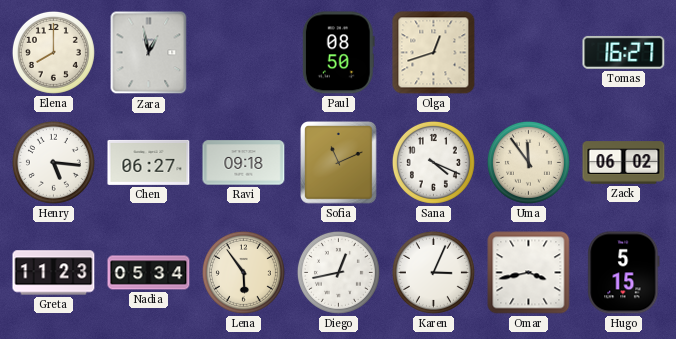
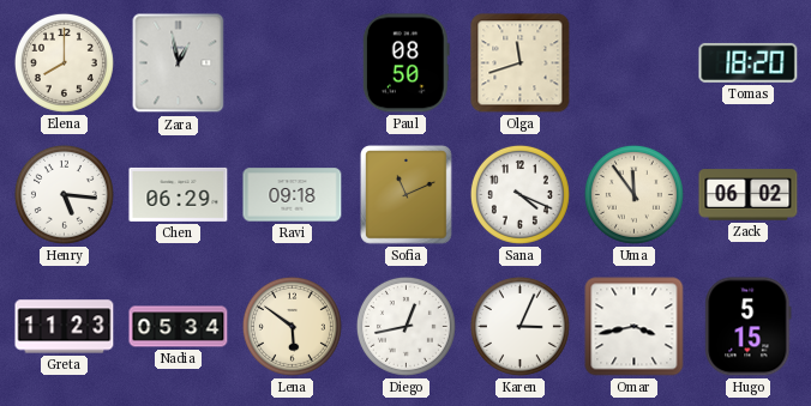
Olga: 12:42 -> 11:42 (521, 63)
Tomas: 16:27 -> 18:20 (749, 62)
Chen: 06:27 -> 06:29 (179, 194)
Lena: 5:54 -> 5:51 (292, 326)
